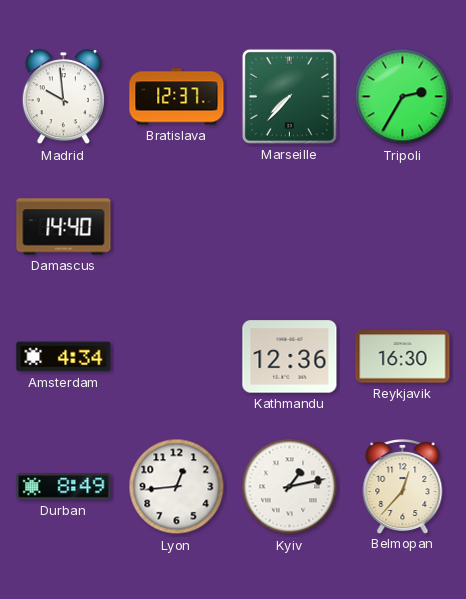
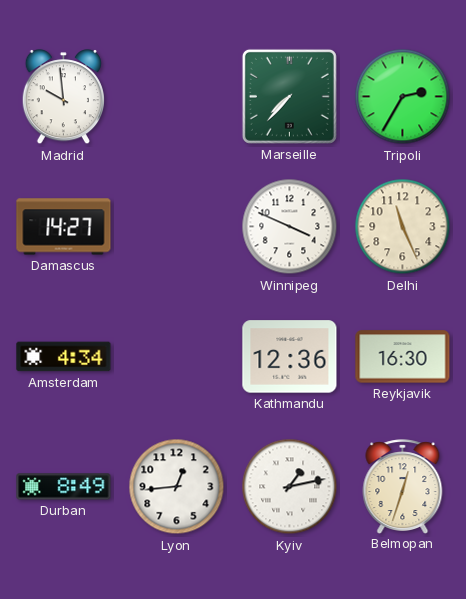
Bratislava: 12:37 -> none (177, 97)
Damascus: 14:40 -> 14:27 (64, 227)
Winnipeg: none -> 3:49 (290, 227)
Delhi: none -> 11:26 (403, 227)
Belmopan: 12:37 -> 12:33 (403, 486)
